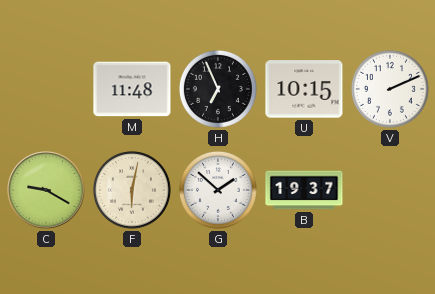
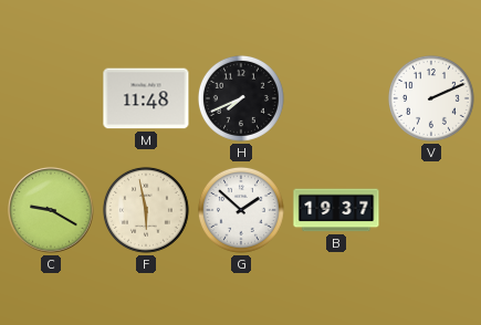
H: 6:56 -> 7:41 (241, 98)
U: 10:15 -> none (304, 89)
F: 6:02 -> 5:58 (146, 210)
